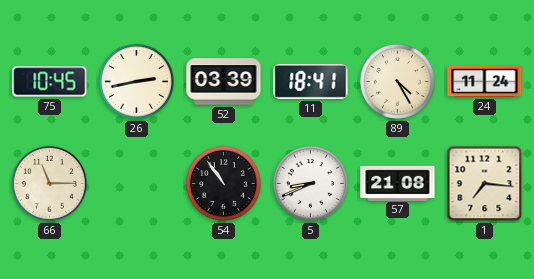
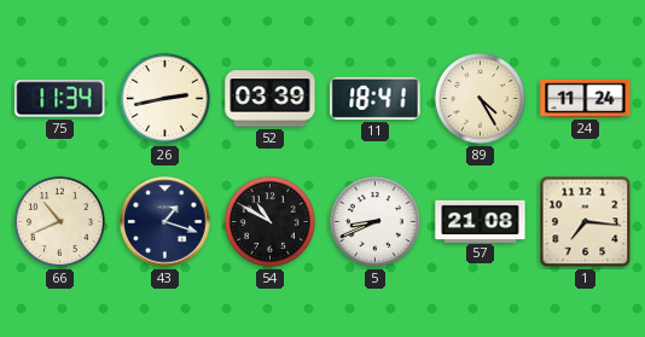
75: 10:45 -> 11:34 (60, 99)
66: 11:15 -> 10:41 (59, 221)
43: none -> 1:18 (165, 222)
54: 10:54 -> 10:50 (269, 221)
